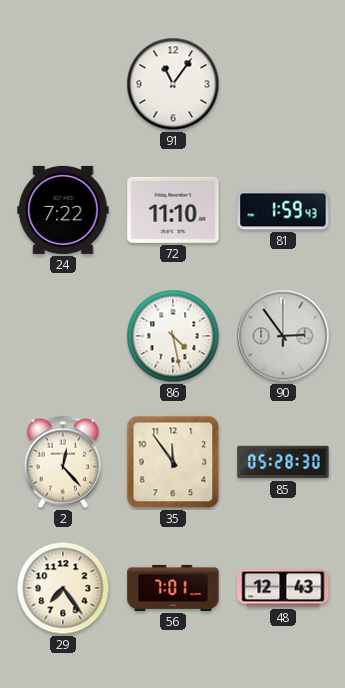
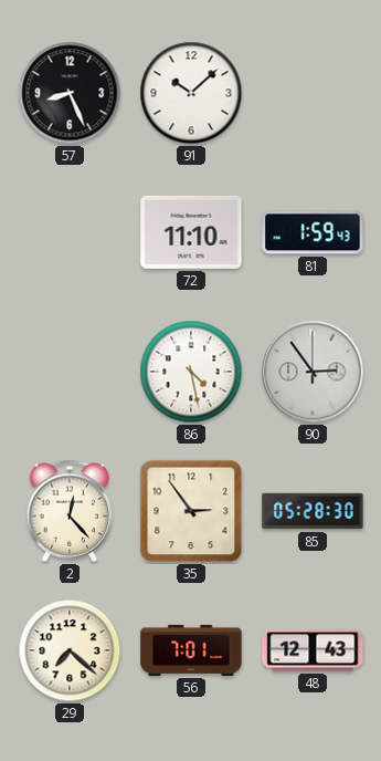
57: none -> 8:26 (70, 93)
91: 11:06 -> 10:08 (191, 93)
24: 7:22 -> none (63, 210)
35: 11:54 -> 2:54 (191, 511)
29: 7:24 -> 7:22 (70, 650)
